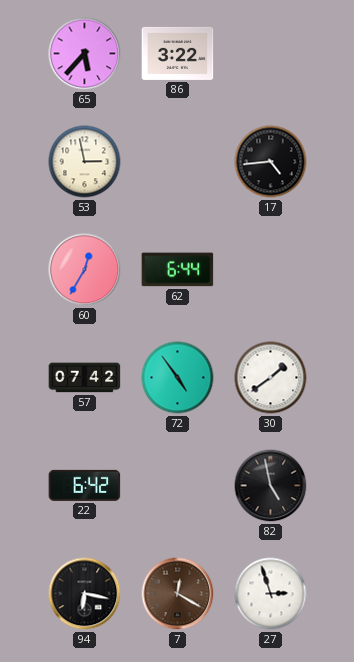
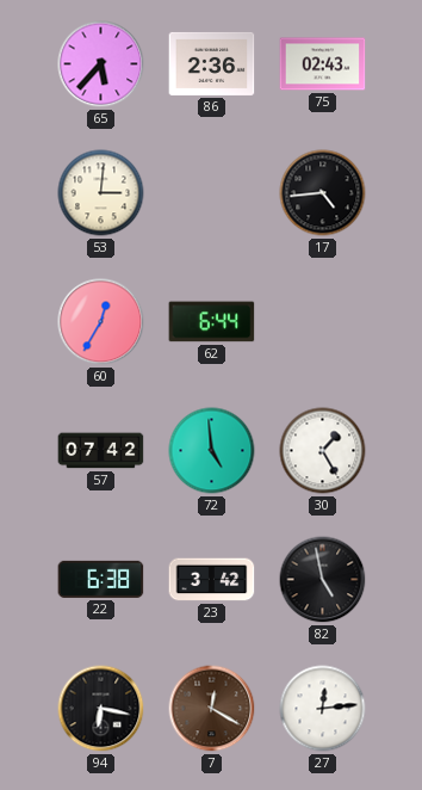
86: 3:22 -> 2:36 (212, 63)
75: none -> 02:43 (323, 64)
53: 2:58 -> 3:01 (101, 193)
72: 4:54 -> 4:59 (212, 451)
30: 1:39 -> 1:25 (323, 451)
22: 6:42 -> 6:38 (101, 579)
23: none -> 3:42 (212, 580)
27: 2:57 -> 12:14 (323, 709)
